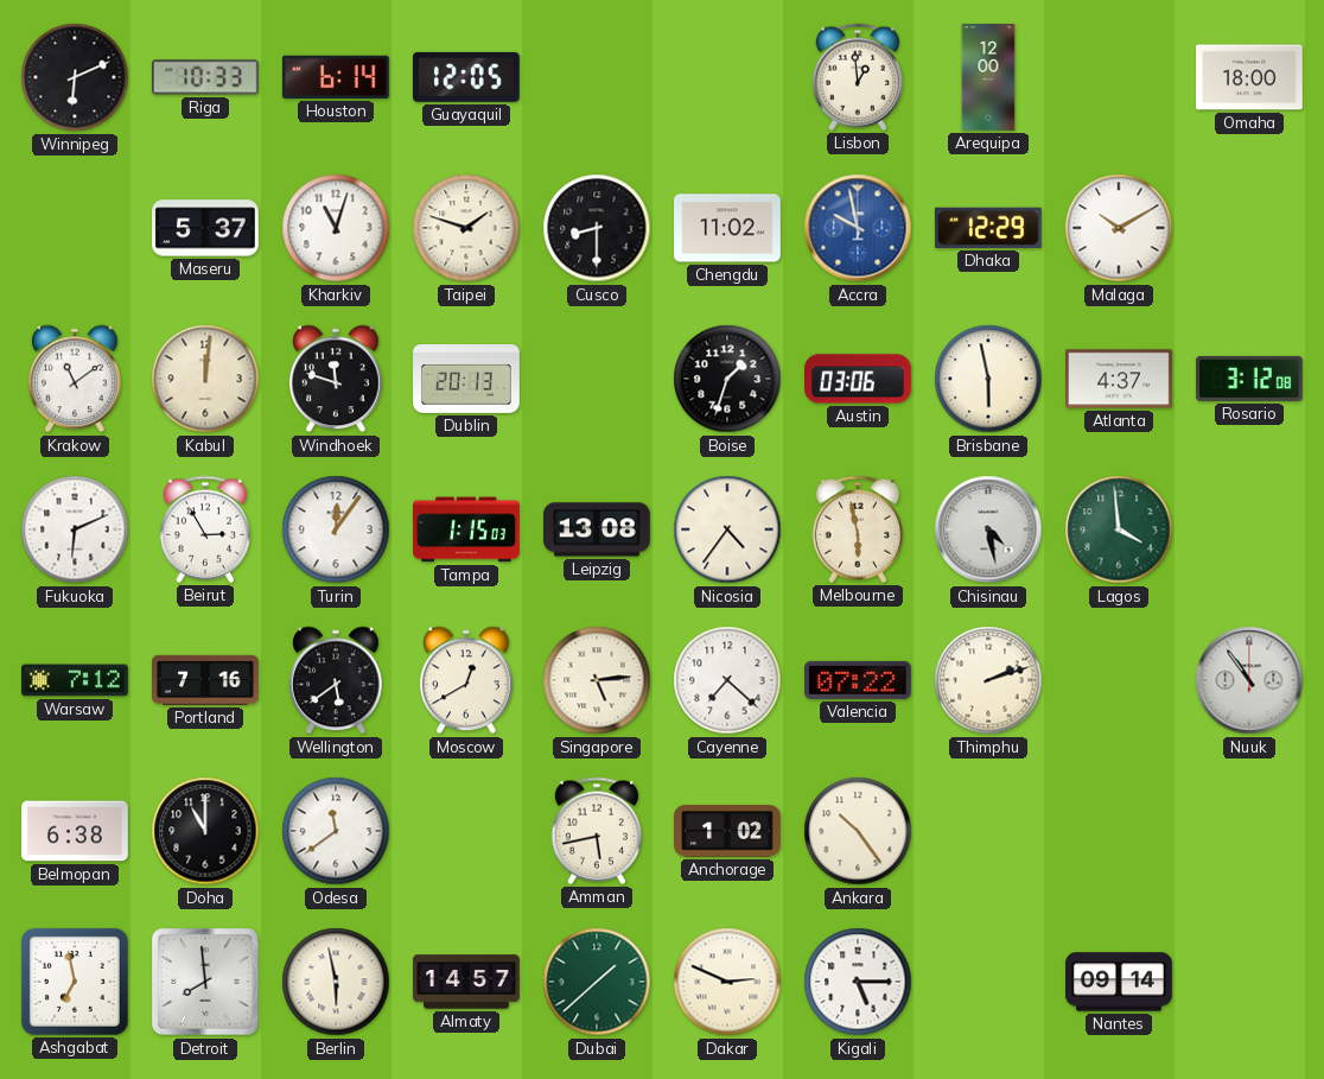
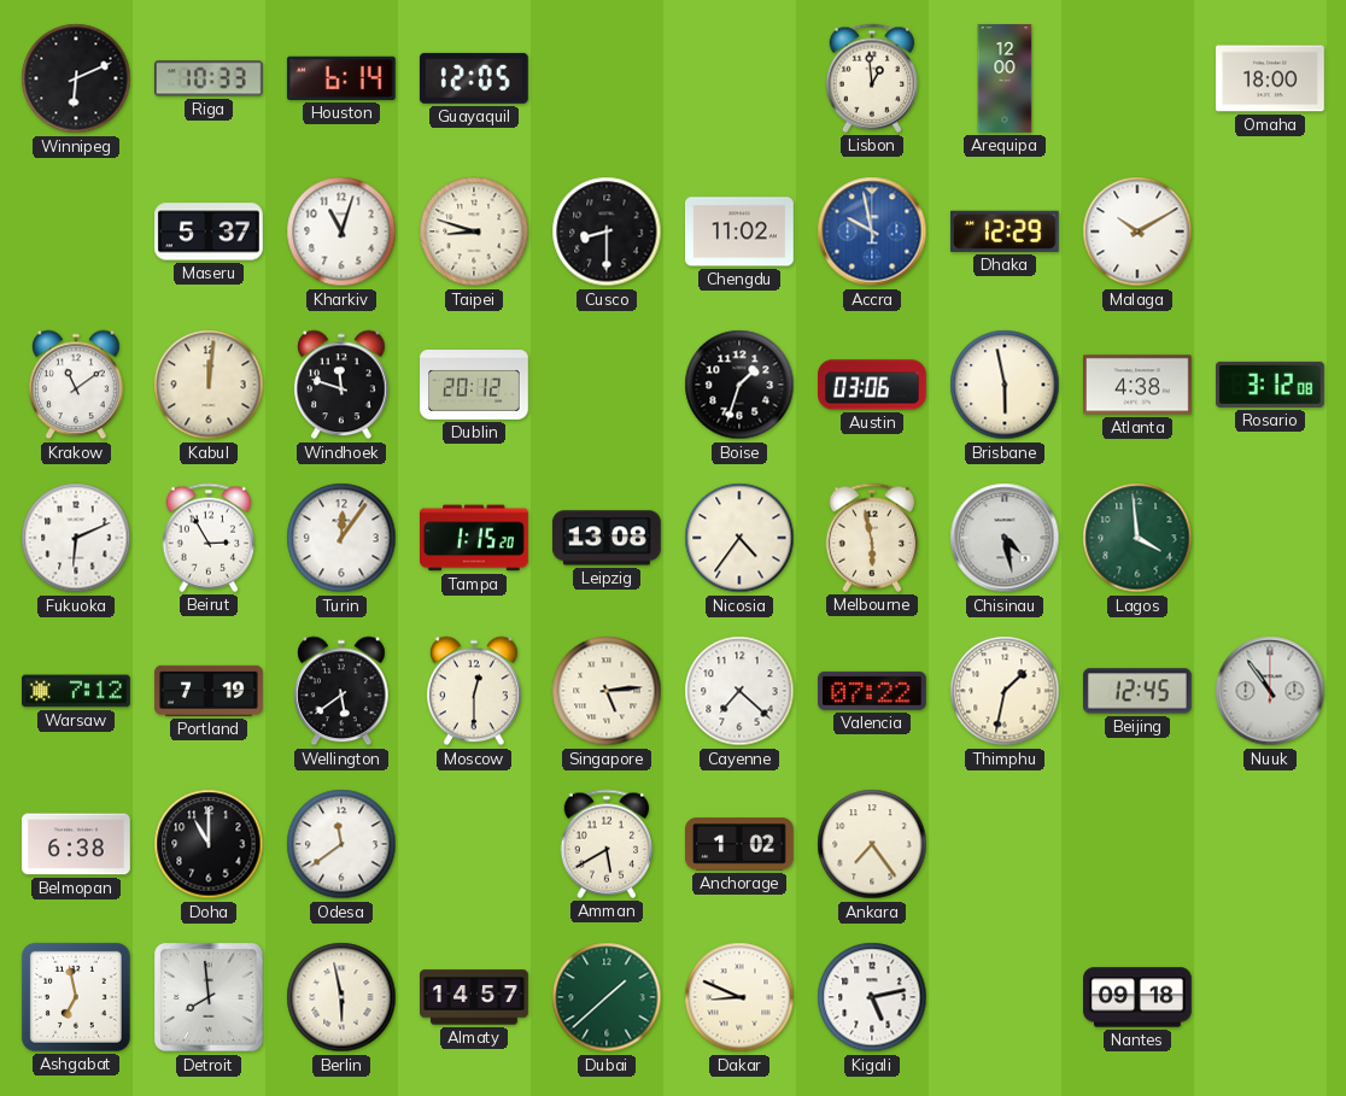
Taipei: 1:48 -> 8:48 (474, 231)
Dublin: 20:13 -> 20:12 (474, 386)
Atlanta: 4:37 -> 4:38 (1139, 385)
Tampa: 1:15:03 -> 1:15:20 (475, 538)
Portland: 7:16 -> 7:19 (210, 691)
Moscow: 12:40 -> 12:30 (474, 691)
Thimphu: 2:12 -> 1:32 (1005, 691)
Beijing: none -> 12:45 (1139, 691)
Amman: 5:43 -> 5:40 (605, 844)
Ankara: 10:24 -> 7:24 (872, 844)
Dakar: 2:49 -> 8:49 (739, 997)
Kigali: 5:15 -> 5:13 (872, 997)
Nantes: 09:14 -> 09:18 (1139, 997)
